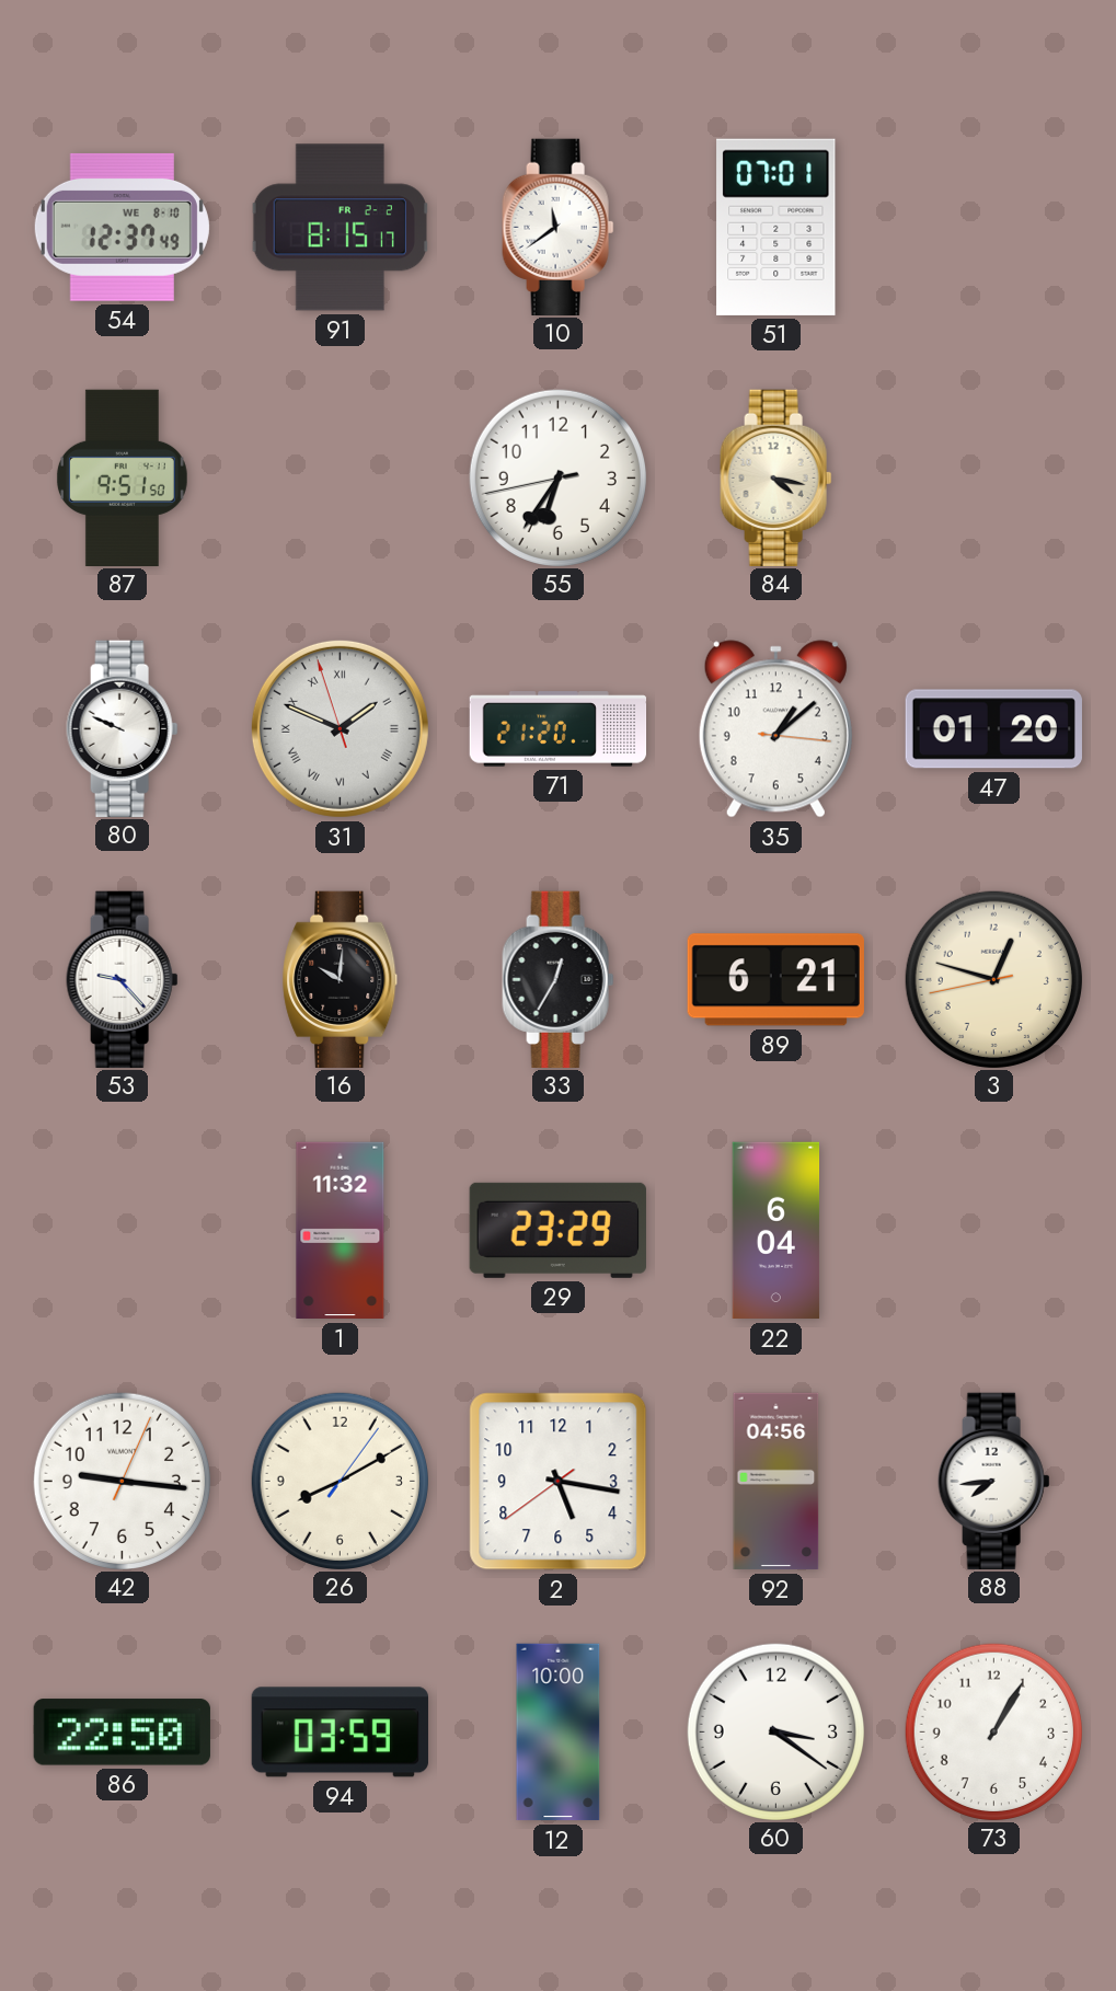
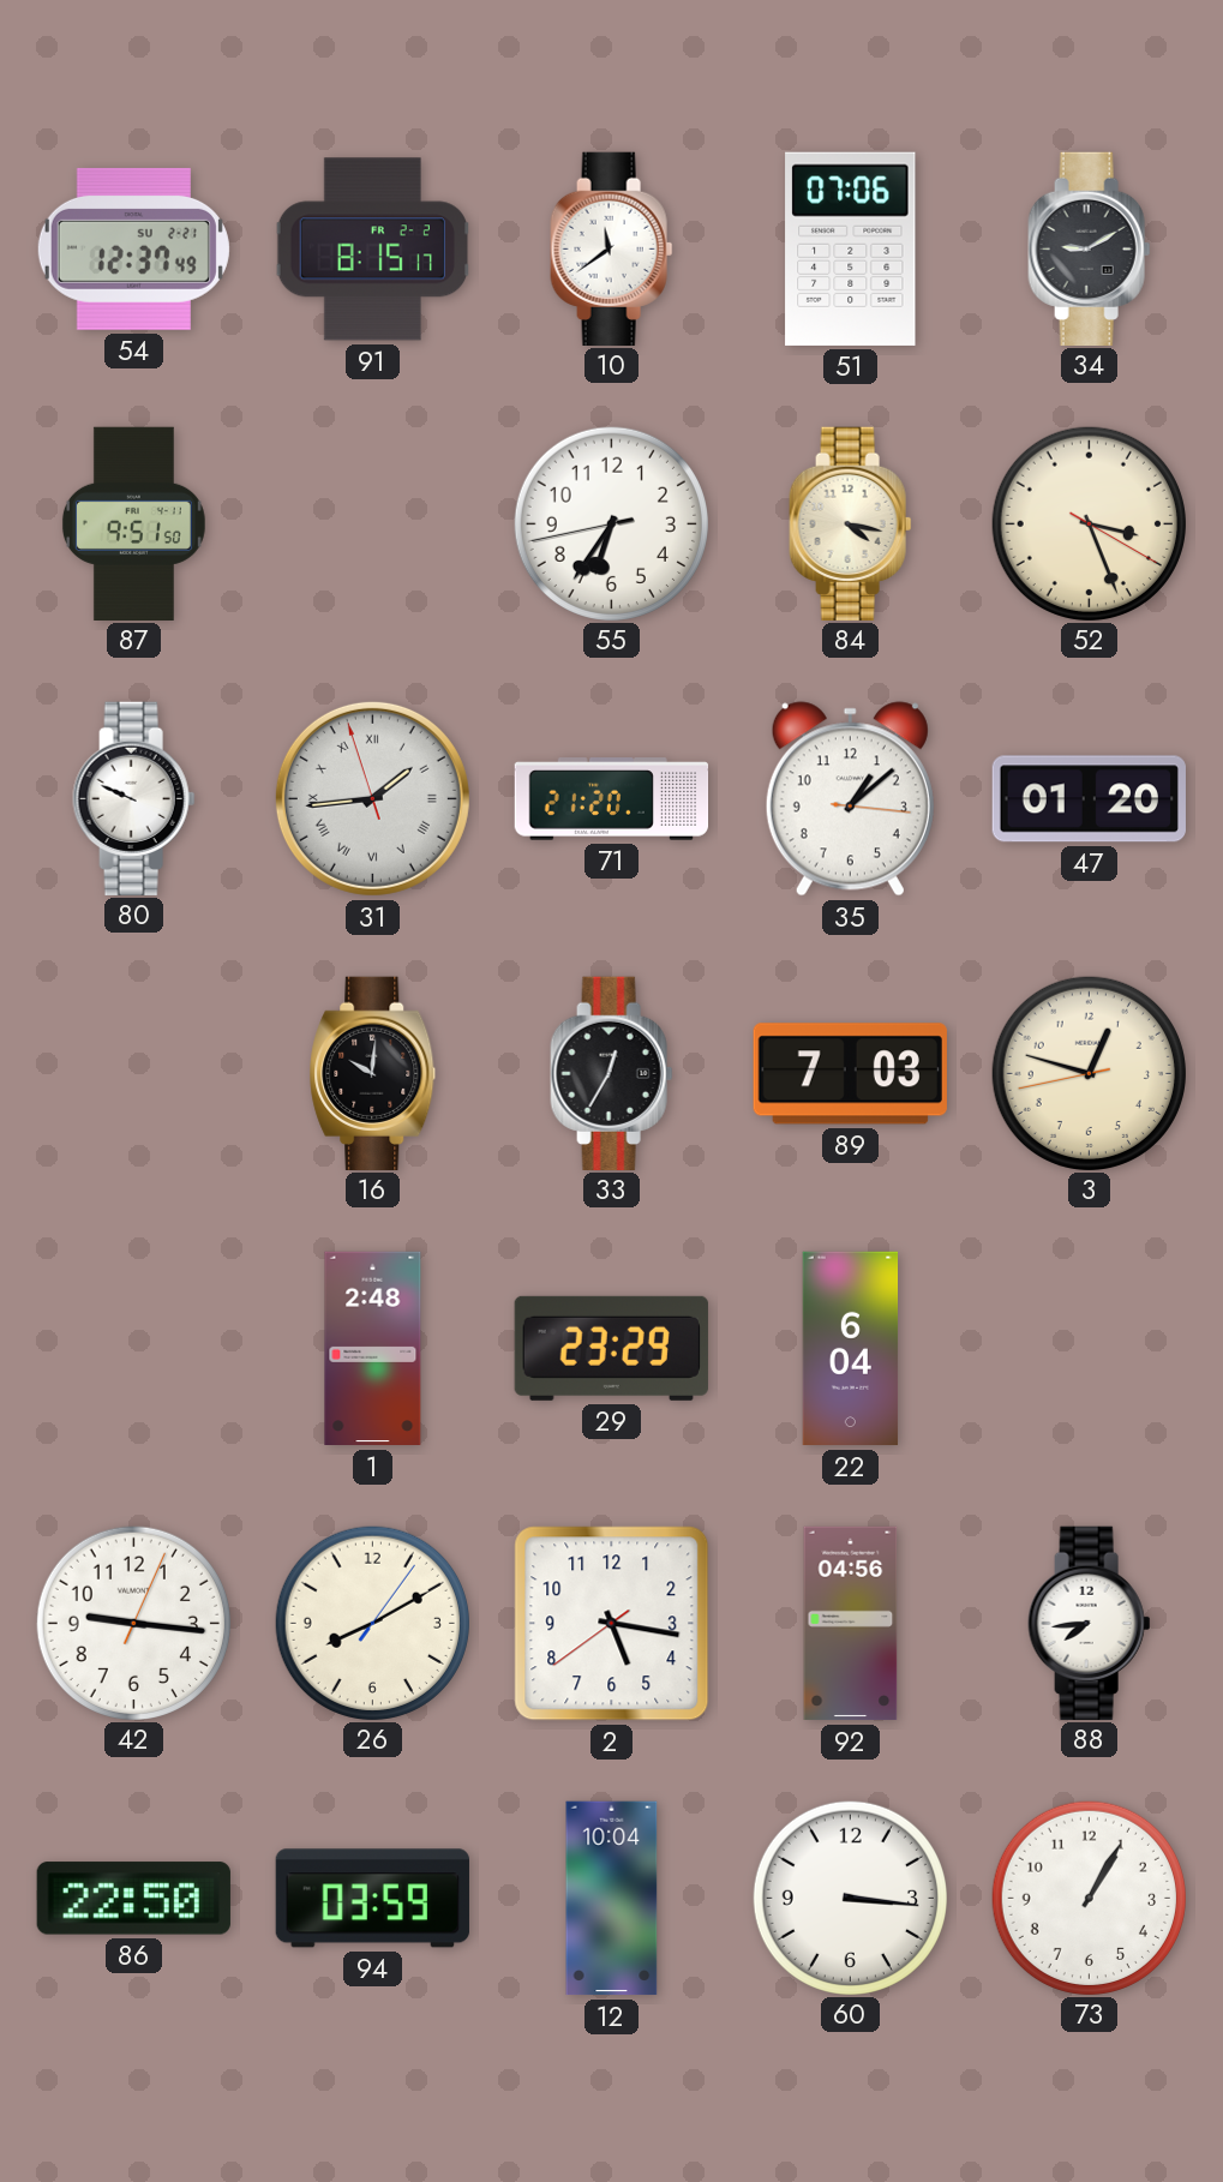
54 date: WE 8-10 -> SU 2-21 (133, 248)
51: 07:01 -> 07:06 (851, 248)
34: none -> 9:10 (1090, 248)
52: none -> 3:26 (1089, 523)
31: 1:48 -> 1:43 (372, 798)
53: 9:23 -> none (123, 979)
89: 6:21 -> 7:03 (850, 1074)
1: 11:32 -> 2:48 (373, 1349)
12: 10:00 -> 10:04 (612, 1899)
60: 3:21 -> 3:16 (850, 1898)
